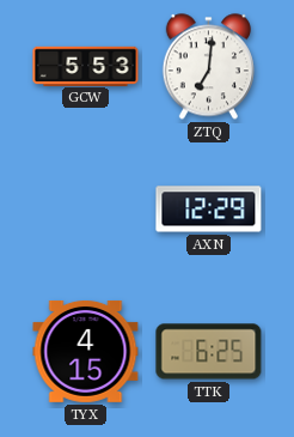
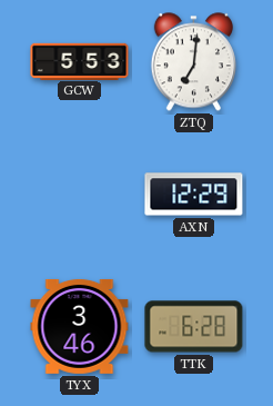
TYX: 4:15 -> 3:46 (80, 326)
TTK: 6:25 -> 6:28 (194, 327)
